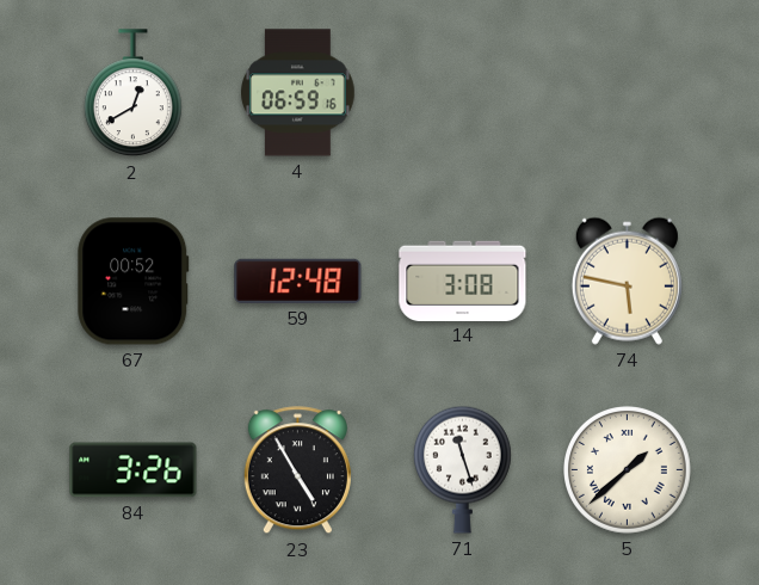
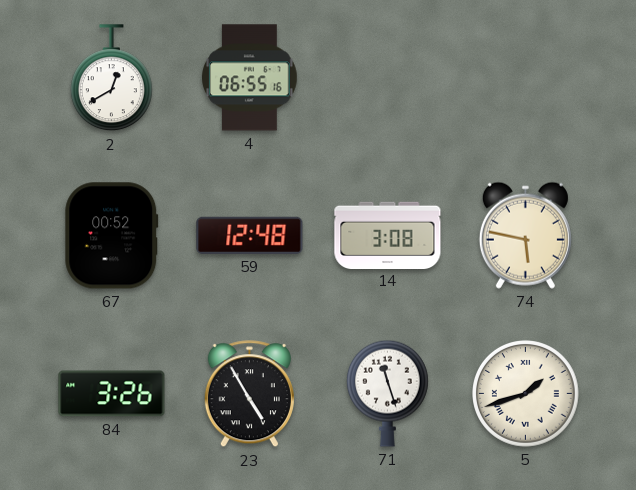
4: 06:59 -> 06:55 (250, 78)
5: 1:38 -> 1:42 (526, 394)
